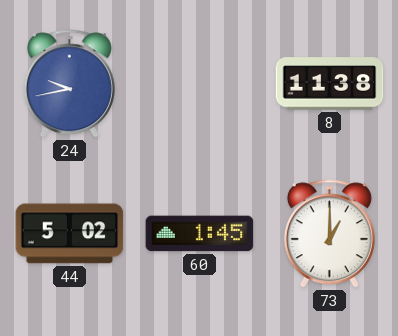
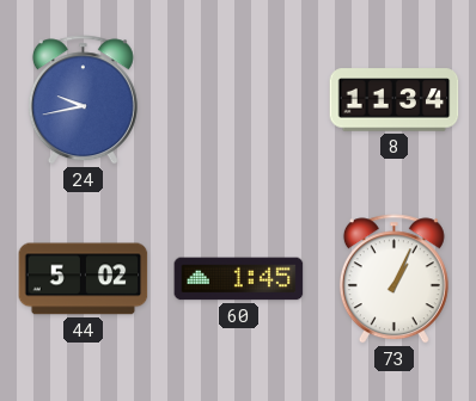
8: 11:38 -> 11:34 (395, 100)
73: 1:00 -> 1:04 (393, 279)
